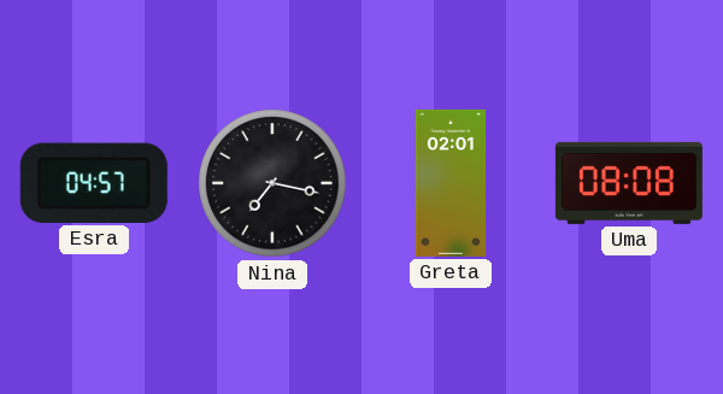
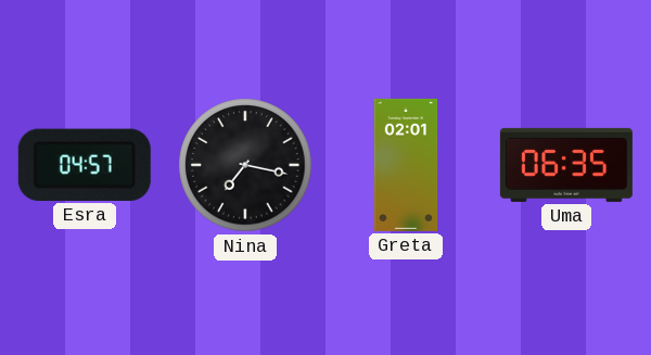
Uma: 08:08 -> 06:35 (566, 165)
